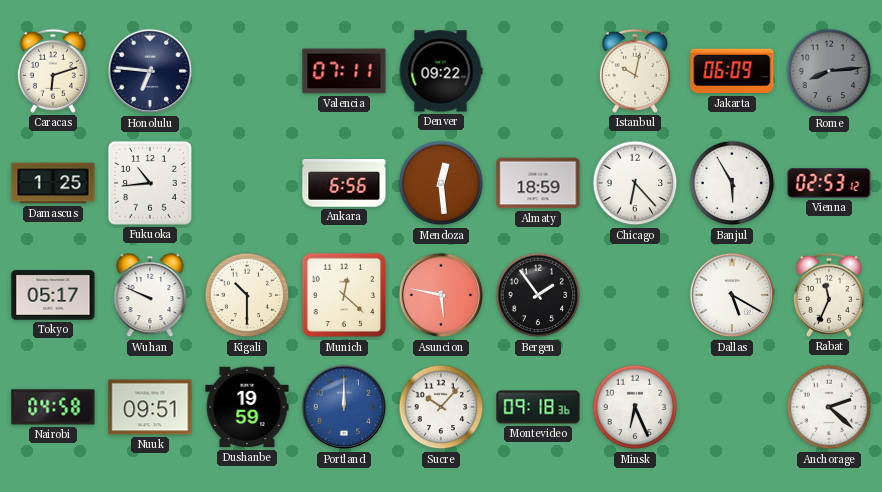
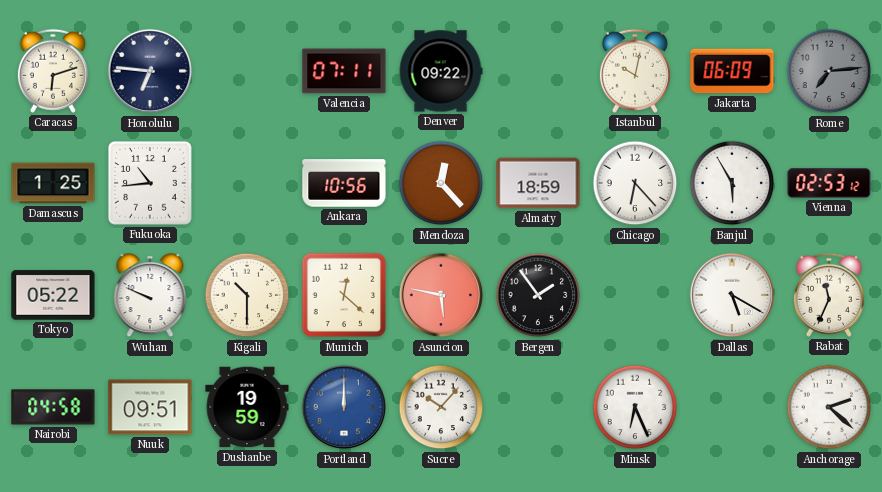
Rome: 8:14 -> 7:14 (829, 71)
Ankara: 6:56 -> 10:56 (344, 183)
Mendoza: 12:29 -> 12:23 (441, 183)
Tokyo: 05:17 -> 05:22 (53, 295)
Montevideo: 09:18 -> none (538, 407)
